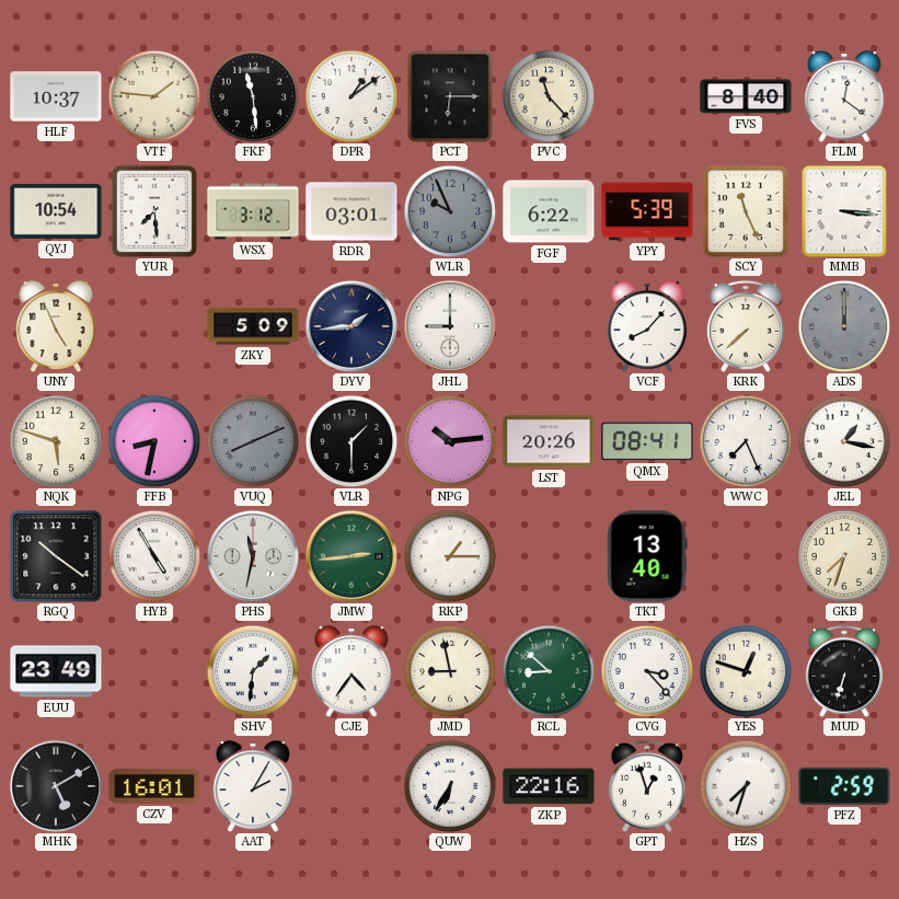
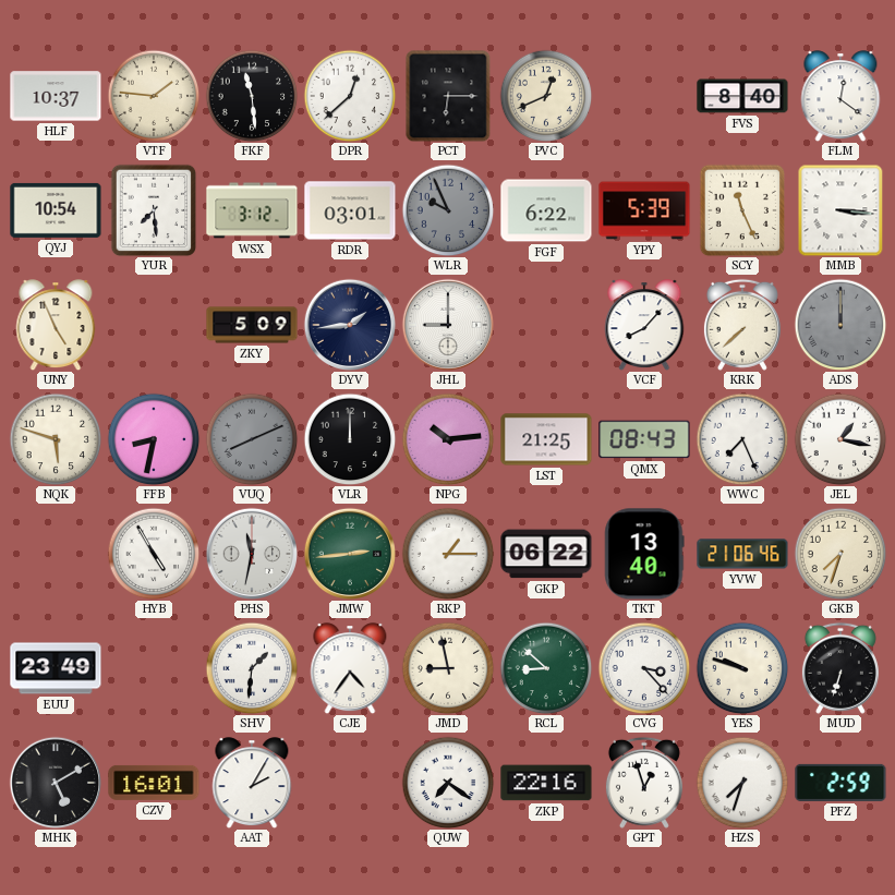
DPR: 1:09 -> 12:38 (350, 96)
PVC: 11:23 -> 12:41 (546, 96)
VLR: 1:30 -> 12:00 (350, 439)
LST: 20:26 -> 21:25 (546, 439)
QMX: 08:41 -> 08:43 (644, 439)
RGQ: 10:21 -> none (56, 556)
GKP: none -> 06:22 (546, 554)
YVW: none -> 21:06 (742, 554)
YES: 12:48 -> 9:48 (742, 668)
QUW: 6:35 -> 7:21 (448, 783)
